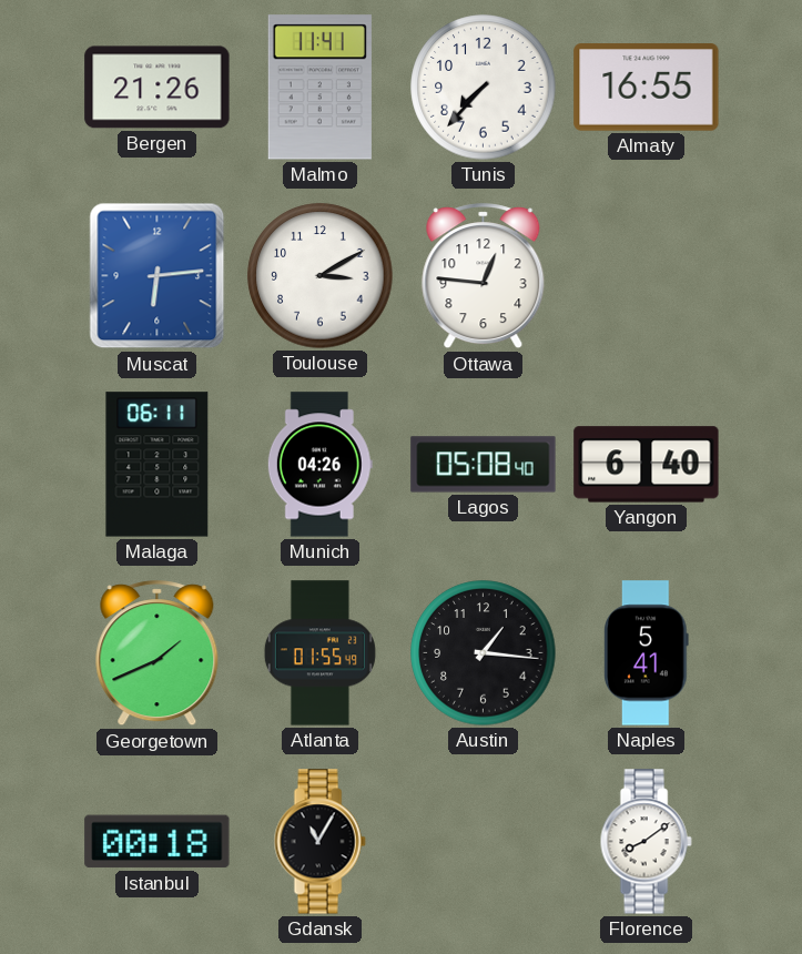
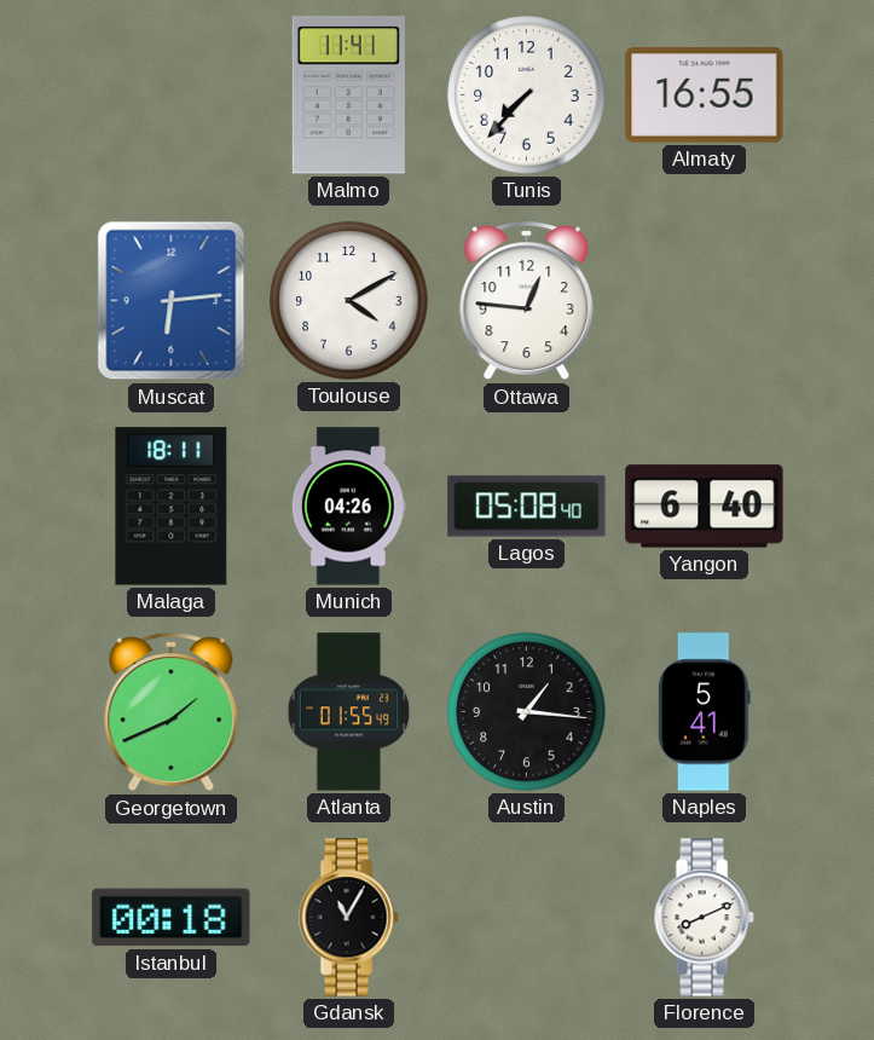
Bergen: 21:26 -> none (158, 88)
Toulouse: 3:10 -> 4:10 (349, 301)
Malaga: 06:11 -> 18:11 (172, 507)
Florence: 8:09 -> 8:11 (704, 918)
